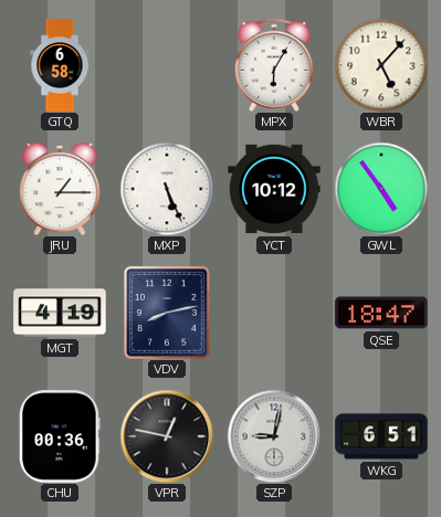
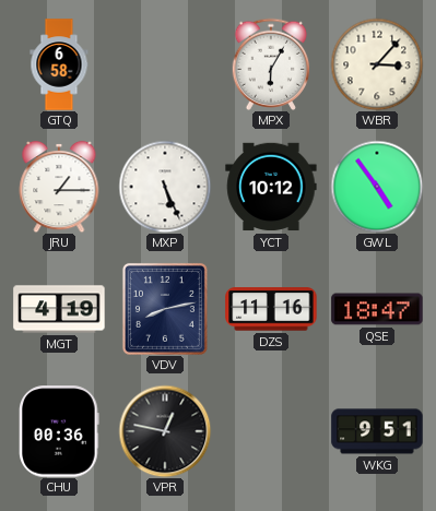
WBR: 5:07 -> 3:07 (377, 64)
DZS: none -> 11:16 (271, 309)
SZP: 9:02 -> none (274, 436)
WKG: 6:51 -> 9:51 (377, 431)
